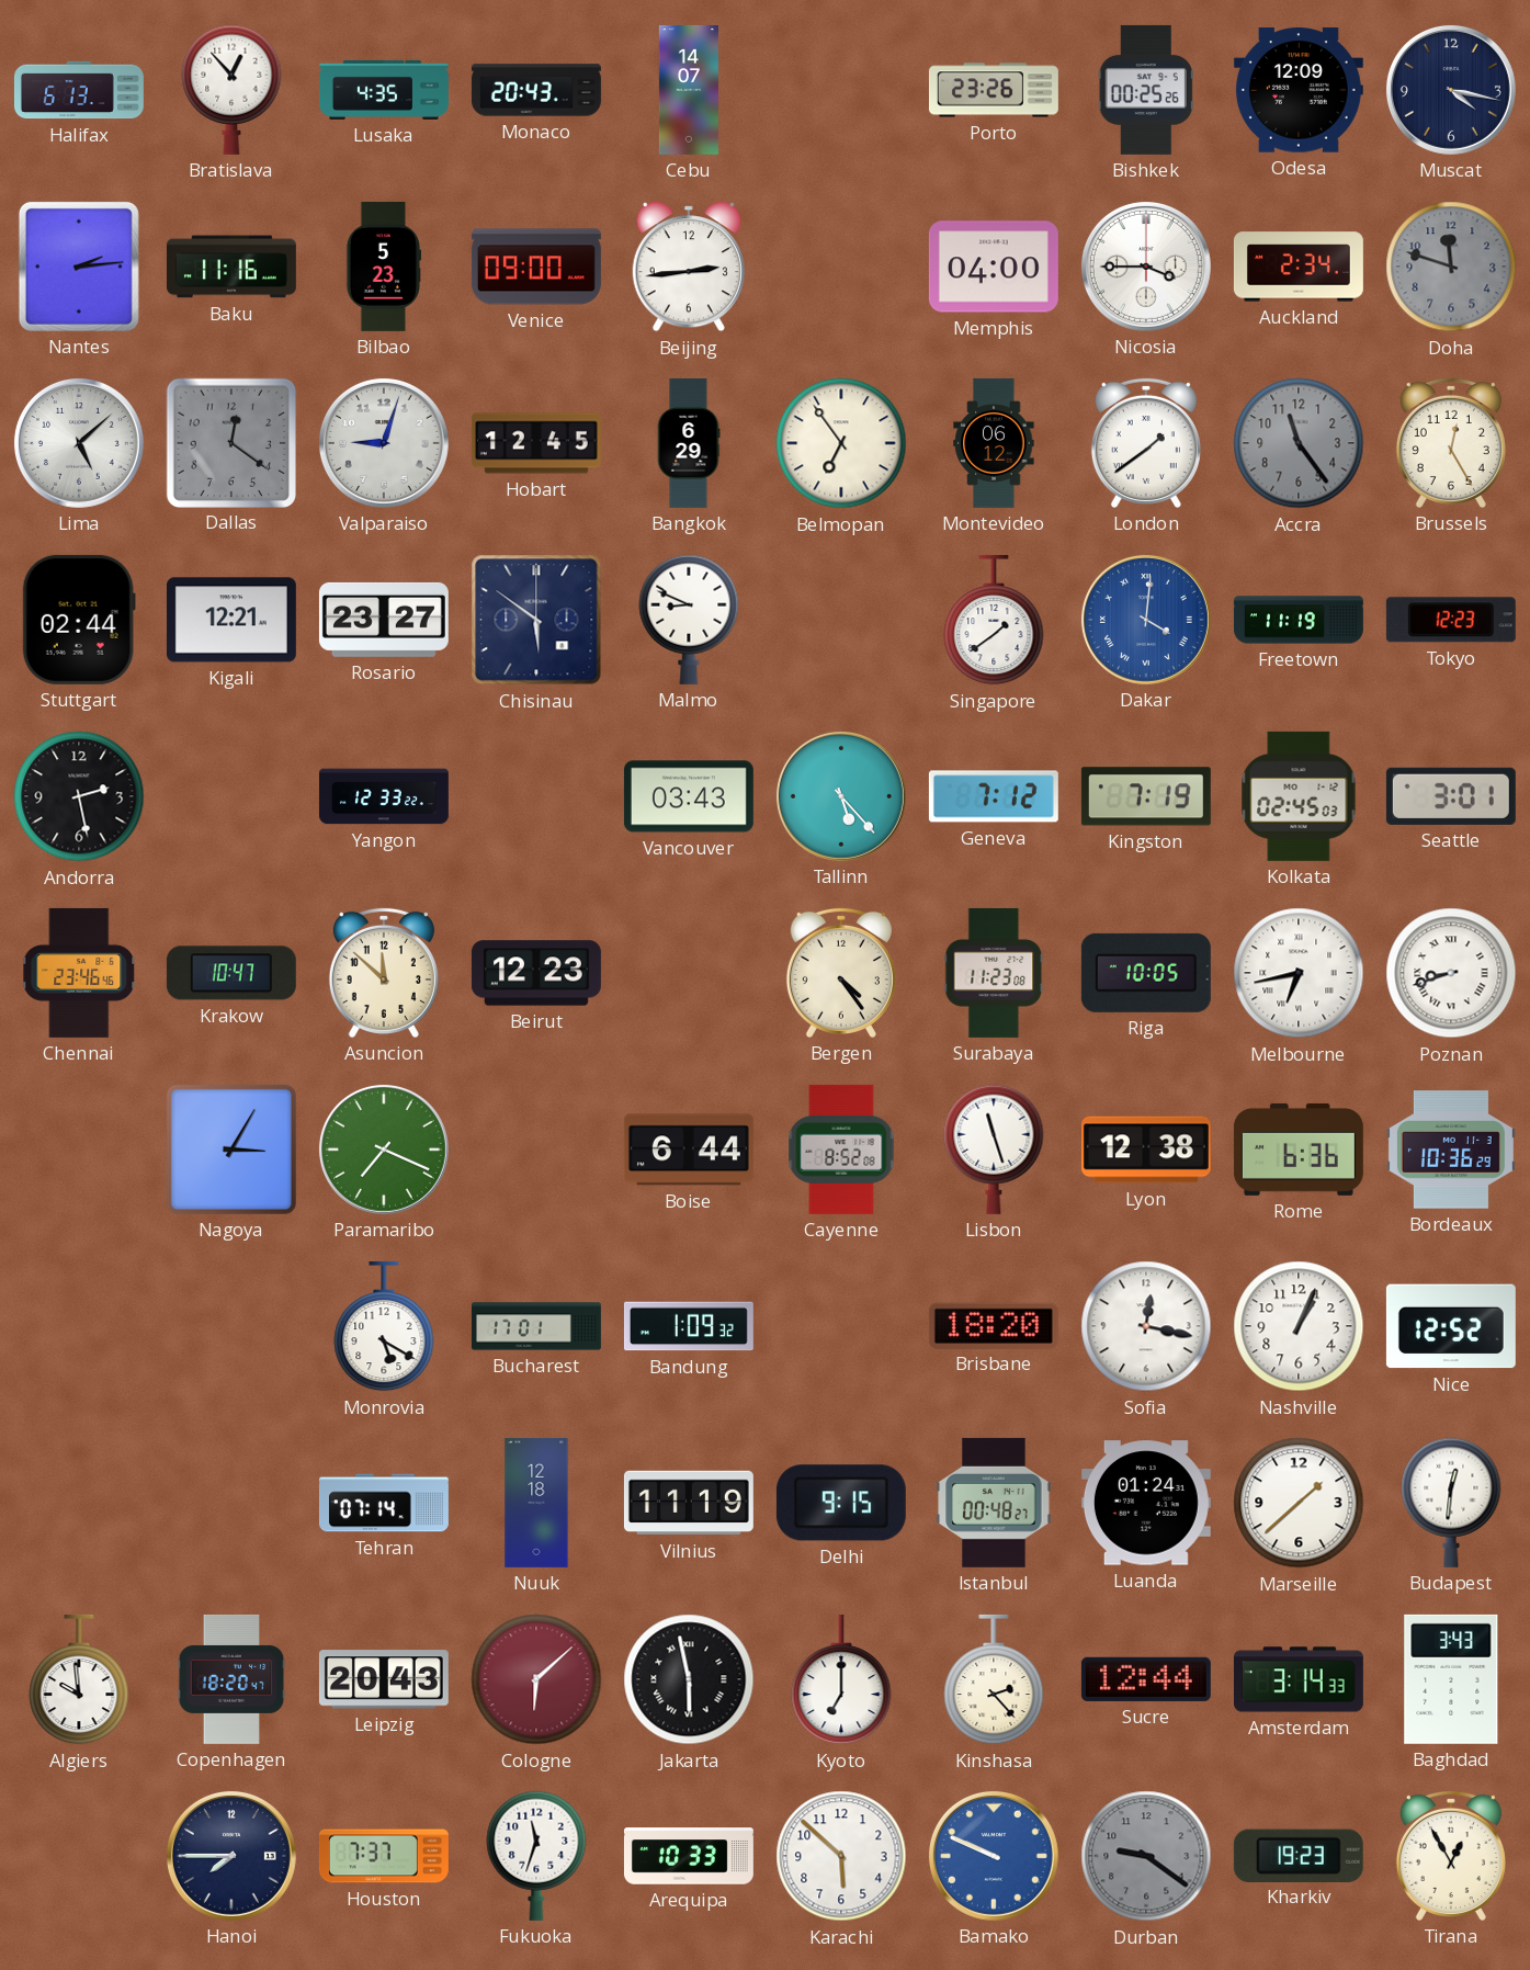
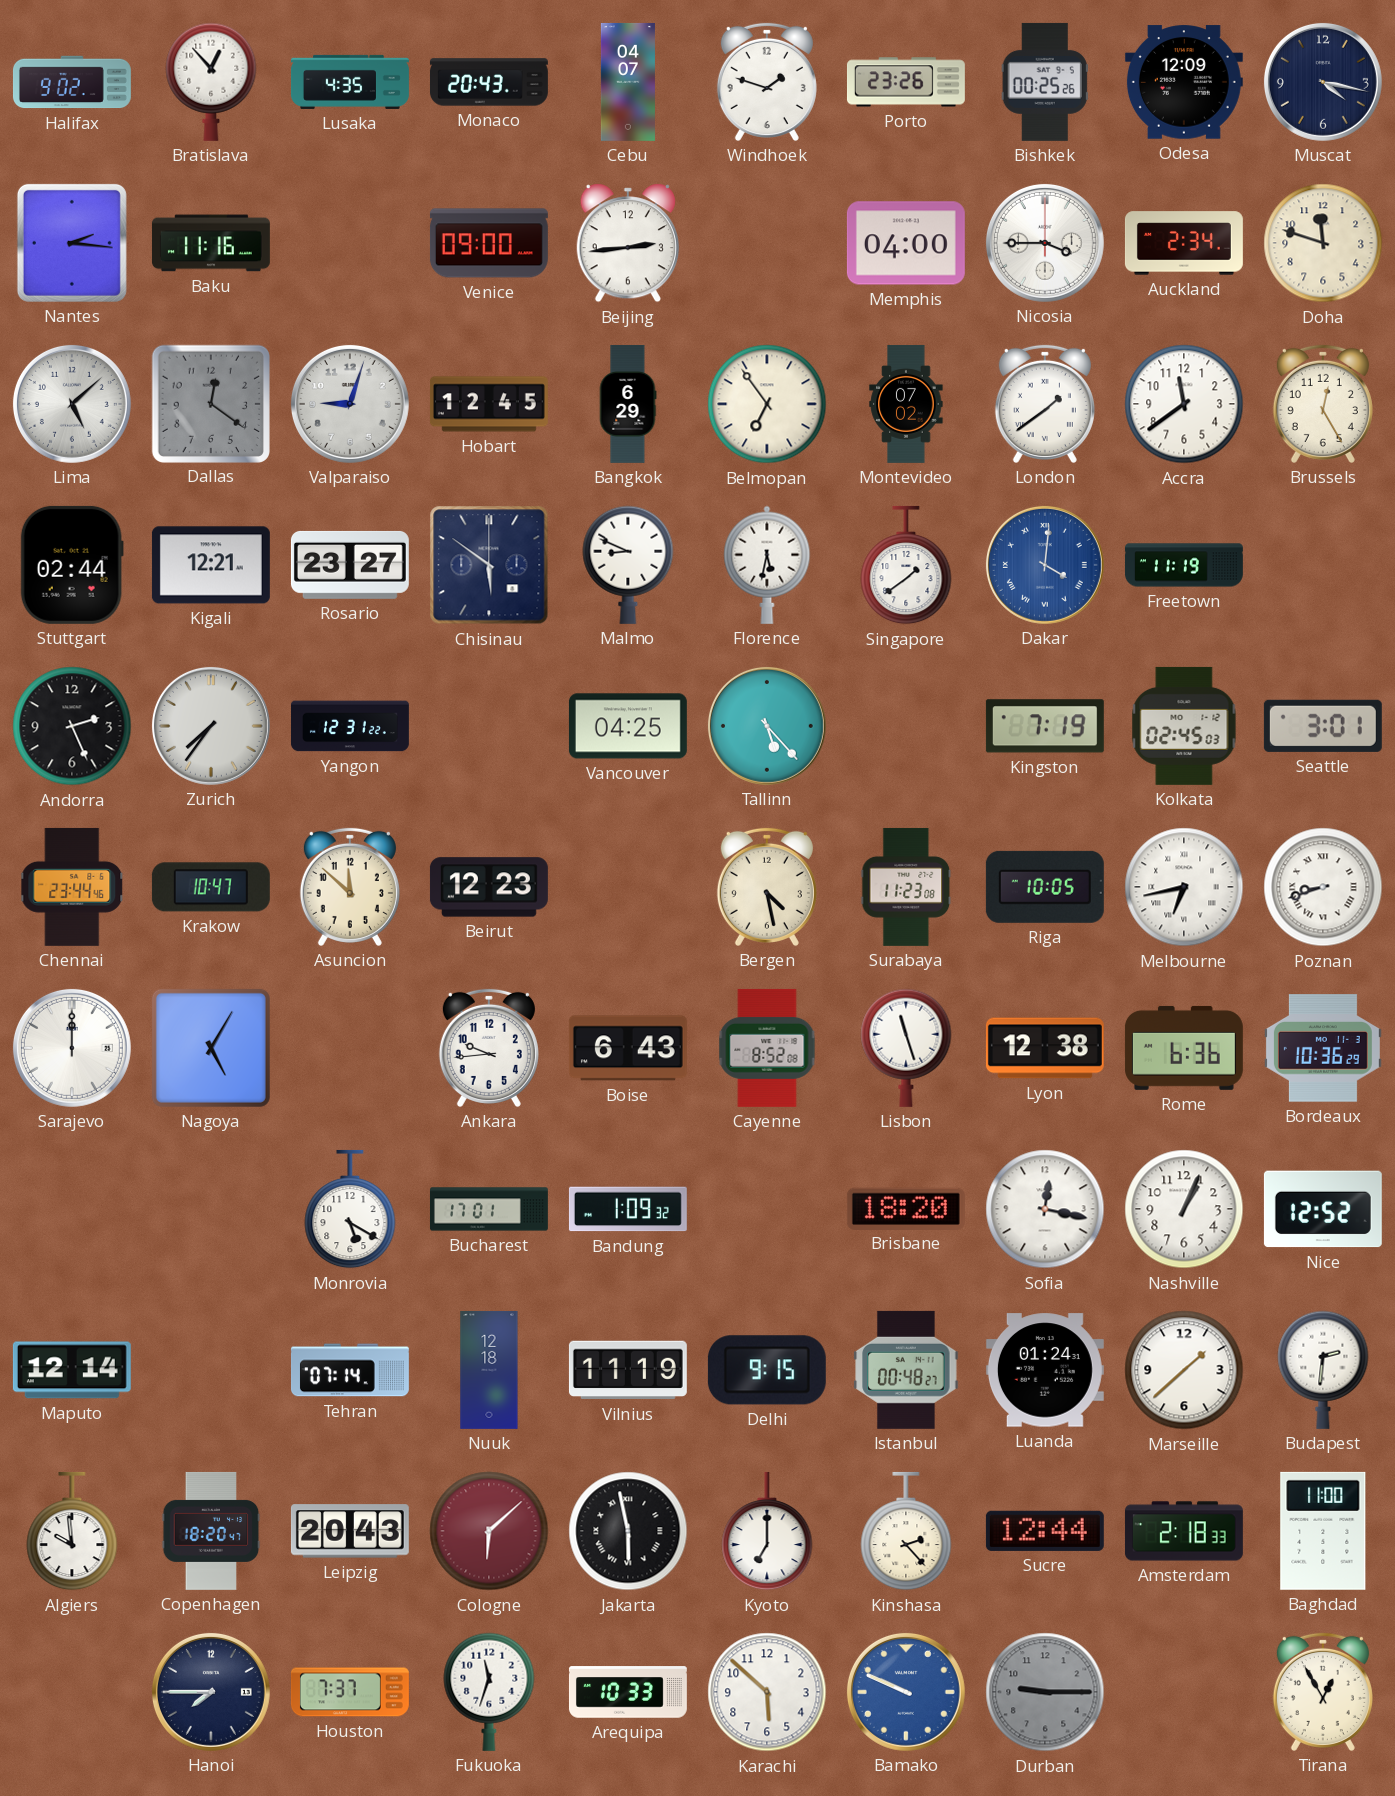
Halifax: 6:13 -> 9:02 (72, 82)
Cebu: 14:07 -> 04:07 (628, 82)
Windhoek: none -> 1:48 (767, 82)
Nantes: 2:14 -> 2:16 (72, 243)
Bilbao: 5:23 -> none (384, 267)
Doha dial: grey -> cream (1323, 243)
Montevideo: 06:12 -> 07:02 (906, 404)
Accra: 11:24 -> 11:39 (1184, 404)
Accra dial: grey -> white (1184, 404)
Florence: none -> 5:32 (767, 565)
Tokyo: 12:23 -> none (1451, 620)
Andorra: 2:28 -> 2:26 (72, 726)
Zurich: none -> 7:36 (211, 726)
Yangon: 12:33 -> 12:31 (350, 726)
Vancouver: 03:43 -> 04:25 (628, 726)
Geneva: 7:12 -> none (994, 796)
Chennai: 23:46 -> 23:44 (73, 887)
Bergen: 4:24 -> 4:28 (767, 887)
Sarajevo: none -> 12:00 (72, 1048)
Nagoya: 3:05 -> 5:05 (211, 1048)
Paramaribo: 7:19 -> none (384, 1150)
Ankara: none -> 9:44 (489, 1048)
Boise: 6:44 -> 6:43 (628, 1048)
Maputo: none -> 12:14 (72, 1370)
Budapest: 12:31 -> 2:31 (1323, 1370)
Amsterdam: 3:14 -> 2:18 (1184, 1531)
Baghdad: 3:43 -> 11:00 (1323, 1531)
Durban: 9:21 -> 9:15 (1045, 1692)
Kharkiv: 19:23 -> none (1299, 1855)
